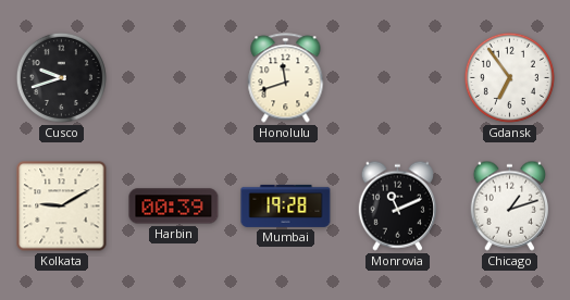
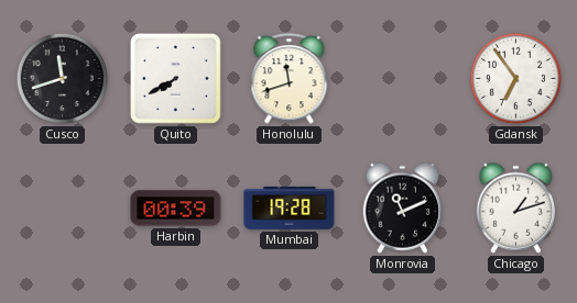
Cusco: 9:42 -> 11:42 (62, 78)
Quito: none -> 7:40 (176, 79)
Kolkata: 9:10 -> none (62, 207)
